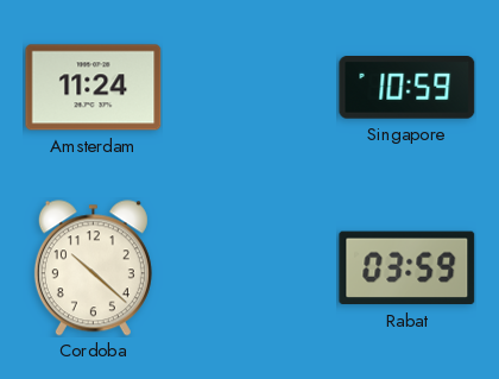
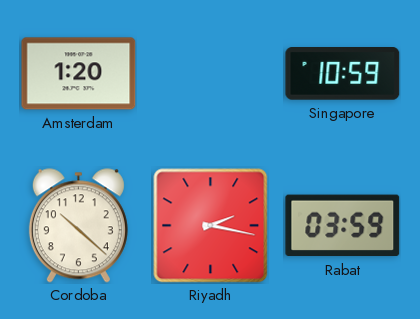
Amsterdam: 11:24 -> 1:20 (79, 74)
Riyadh: none -> 2:17 (211, 226)
